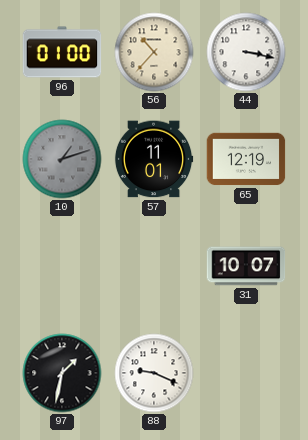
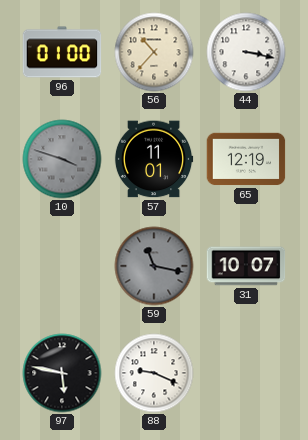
10: 1:12 -> 3:48 (62, 159)
59: none -> 11:17 (154, 266)
97: 1:32 -> 5:47 (62, 373)
